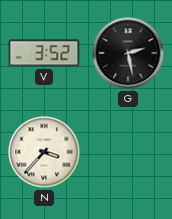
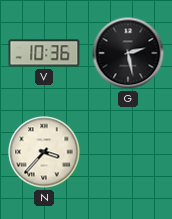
V: 3:52 -> 10:36 (44, 53)
